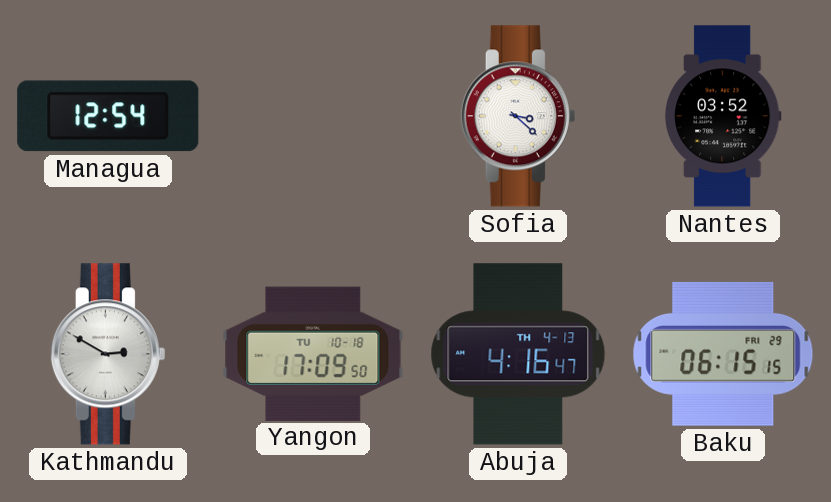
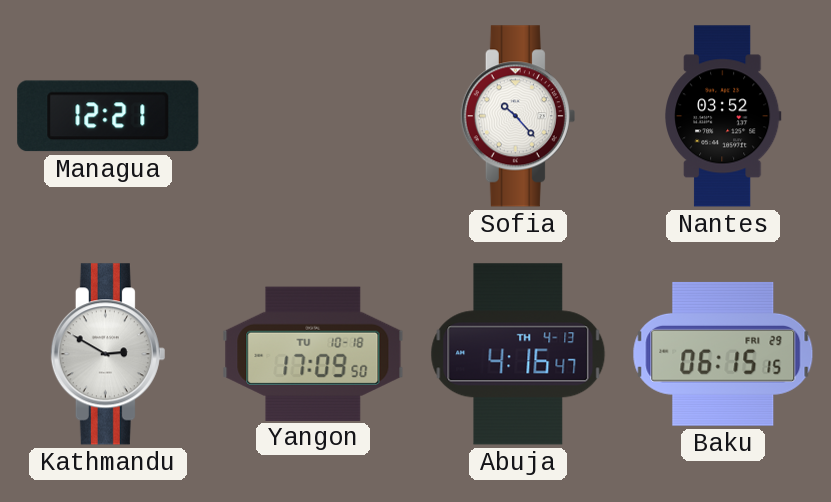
Managua: 12:54 -> 12:21 (108, 116)
Sofia: 3:22 -> 10:23 (518, 116)
